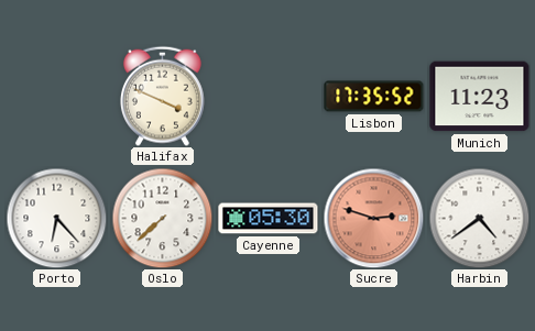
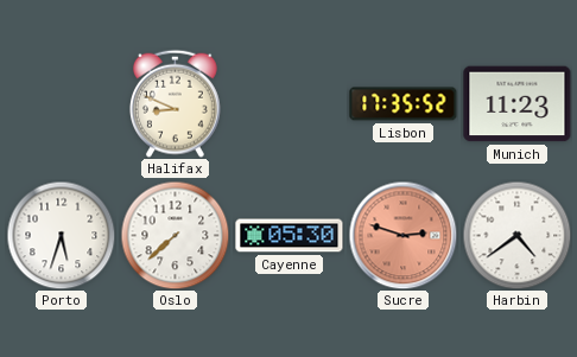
Halifax: 3:49 -> 8:49 (175, 103)
Porto: 6:23 -> 5:33 (61, 235)
